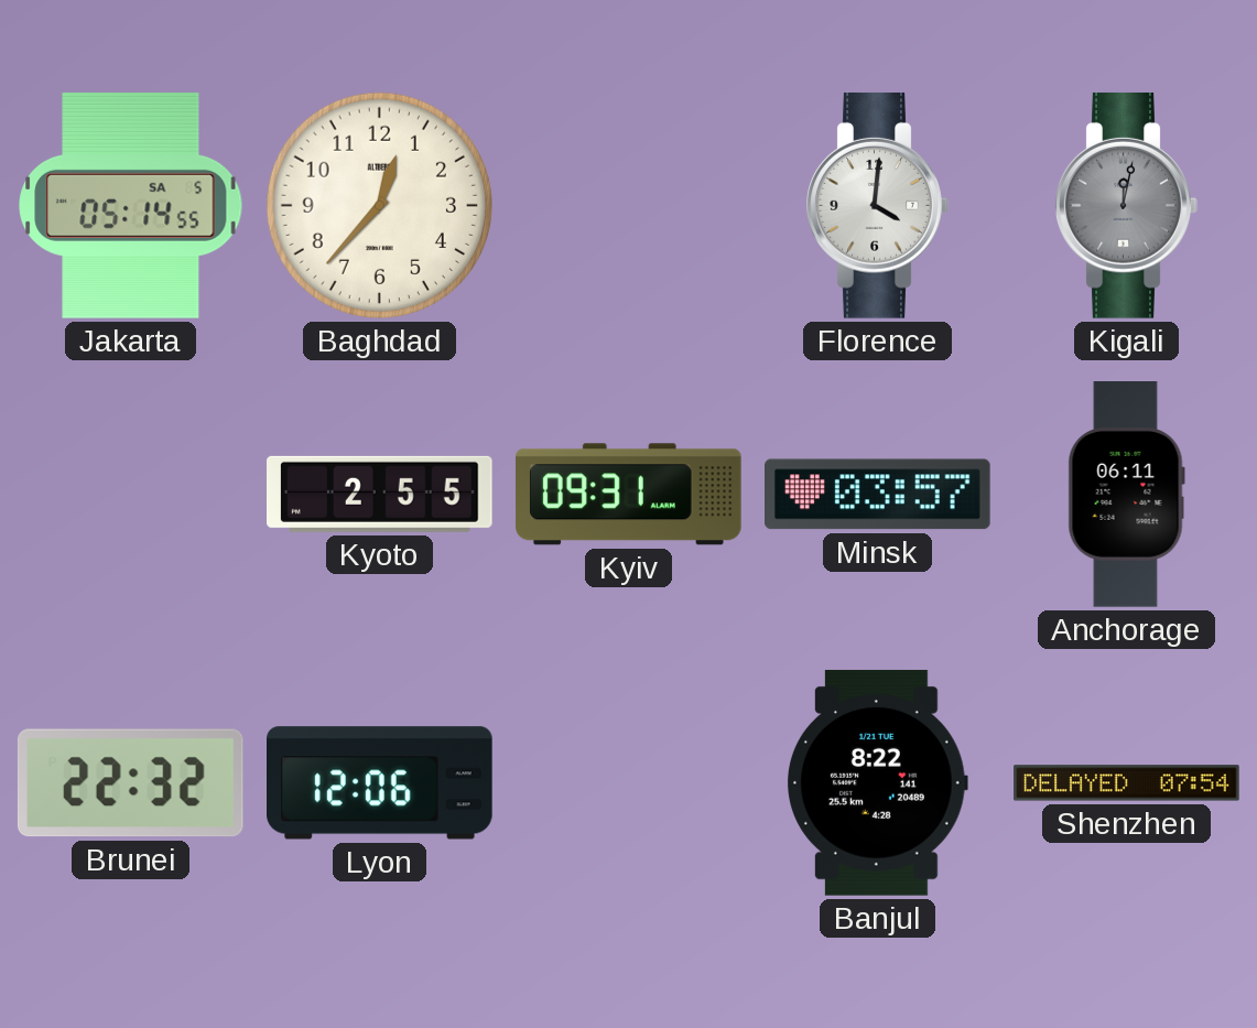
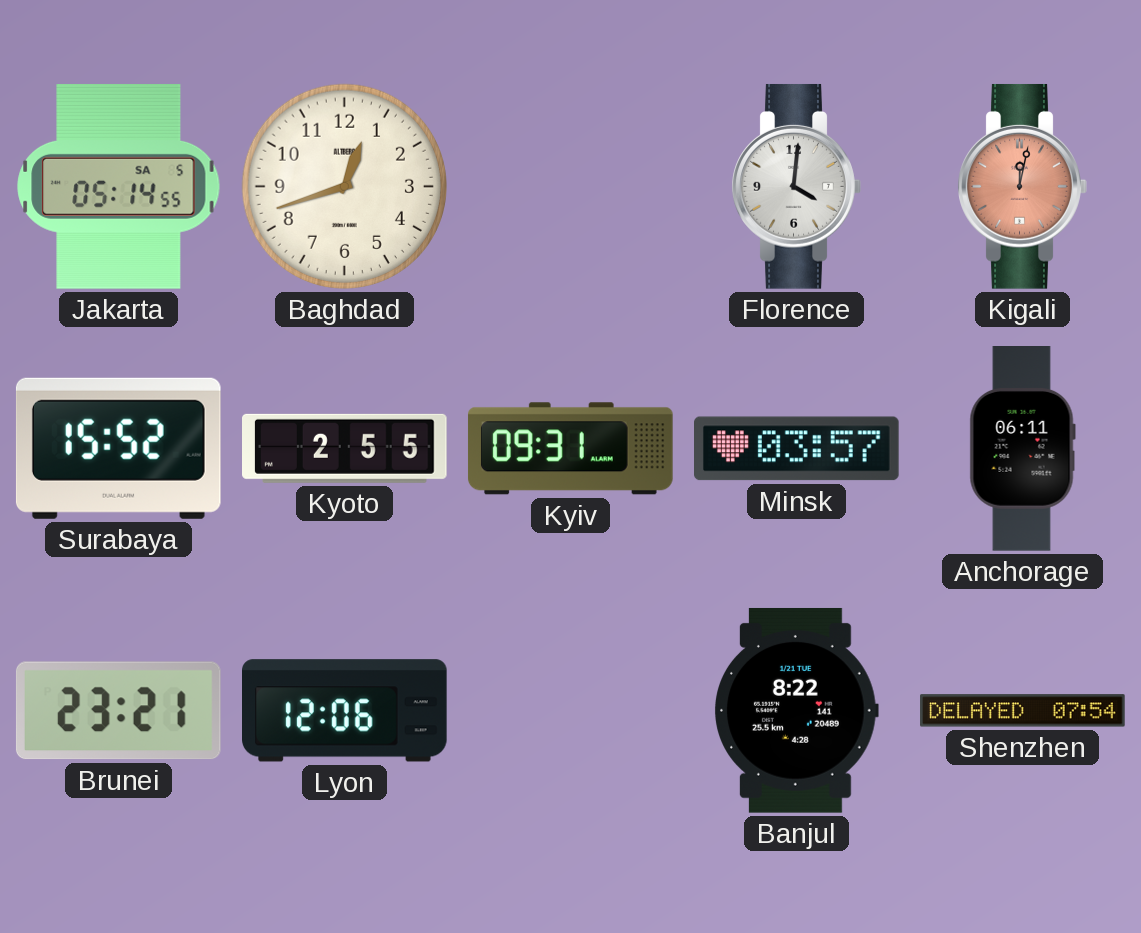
Baghdad: 12:37 -> 12:42 (344, 186)
Kigali dial: grey -> salmon (1022, 186)
Surabaya: none -> 15:52 (118, 448)
Brunei: 22:32 -> 23:21 (118, 711)
